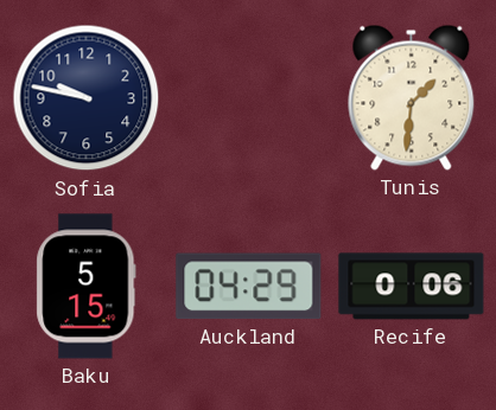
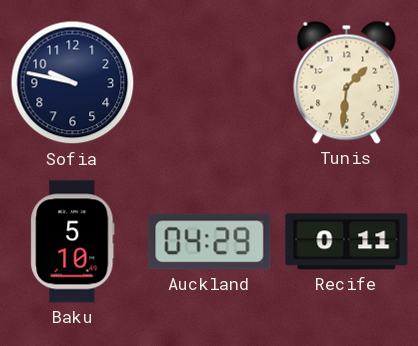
Baku: 5:15 -> 5:10 (73, 242)
Recife: 0:06 -> 0:11 (347, 242)
